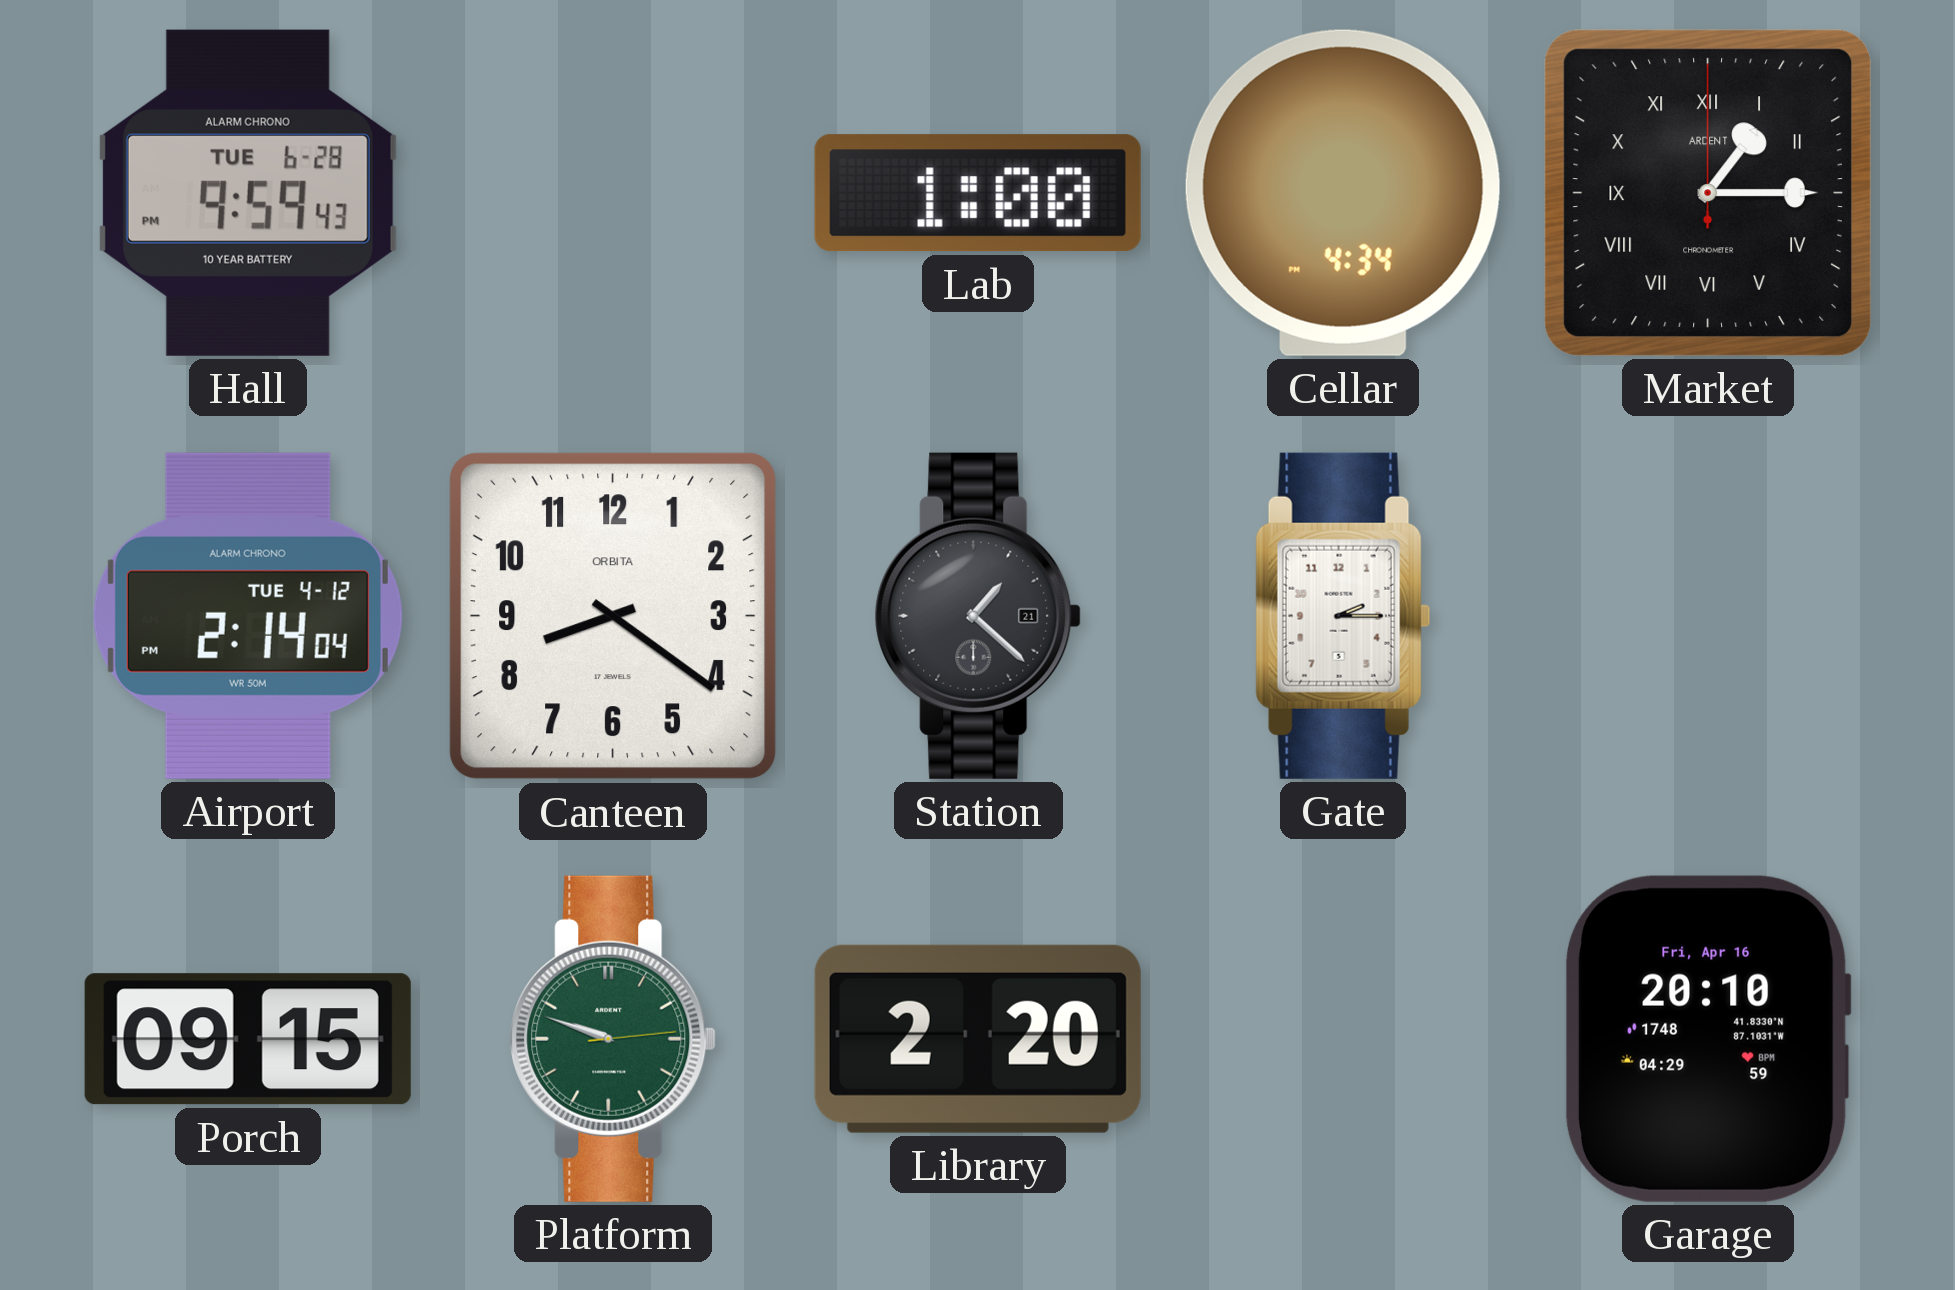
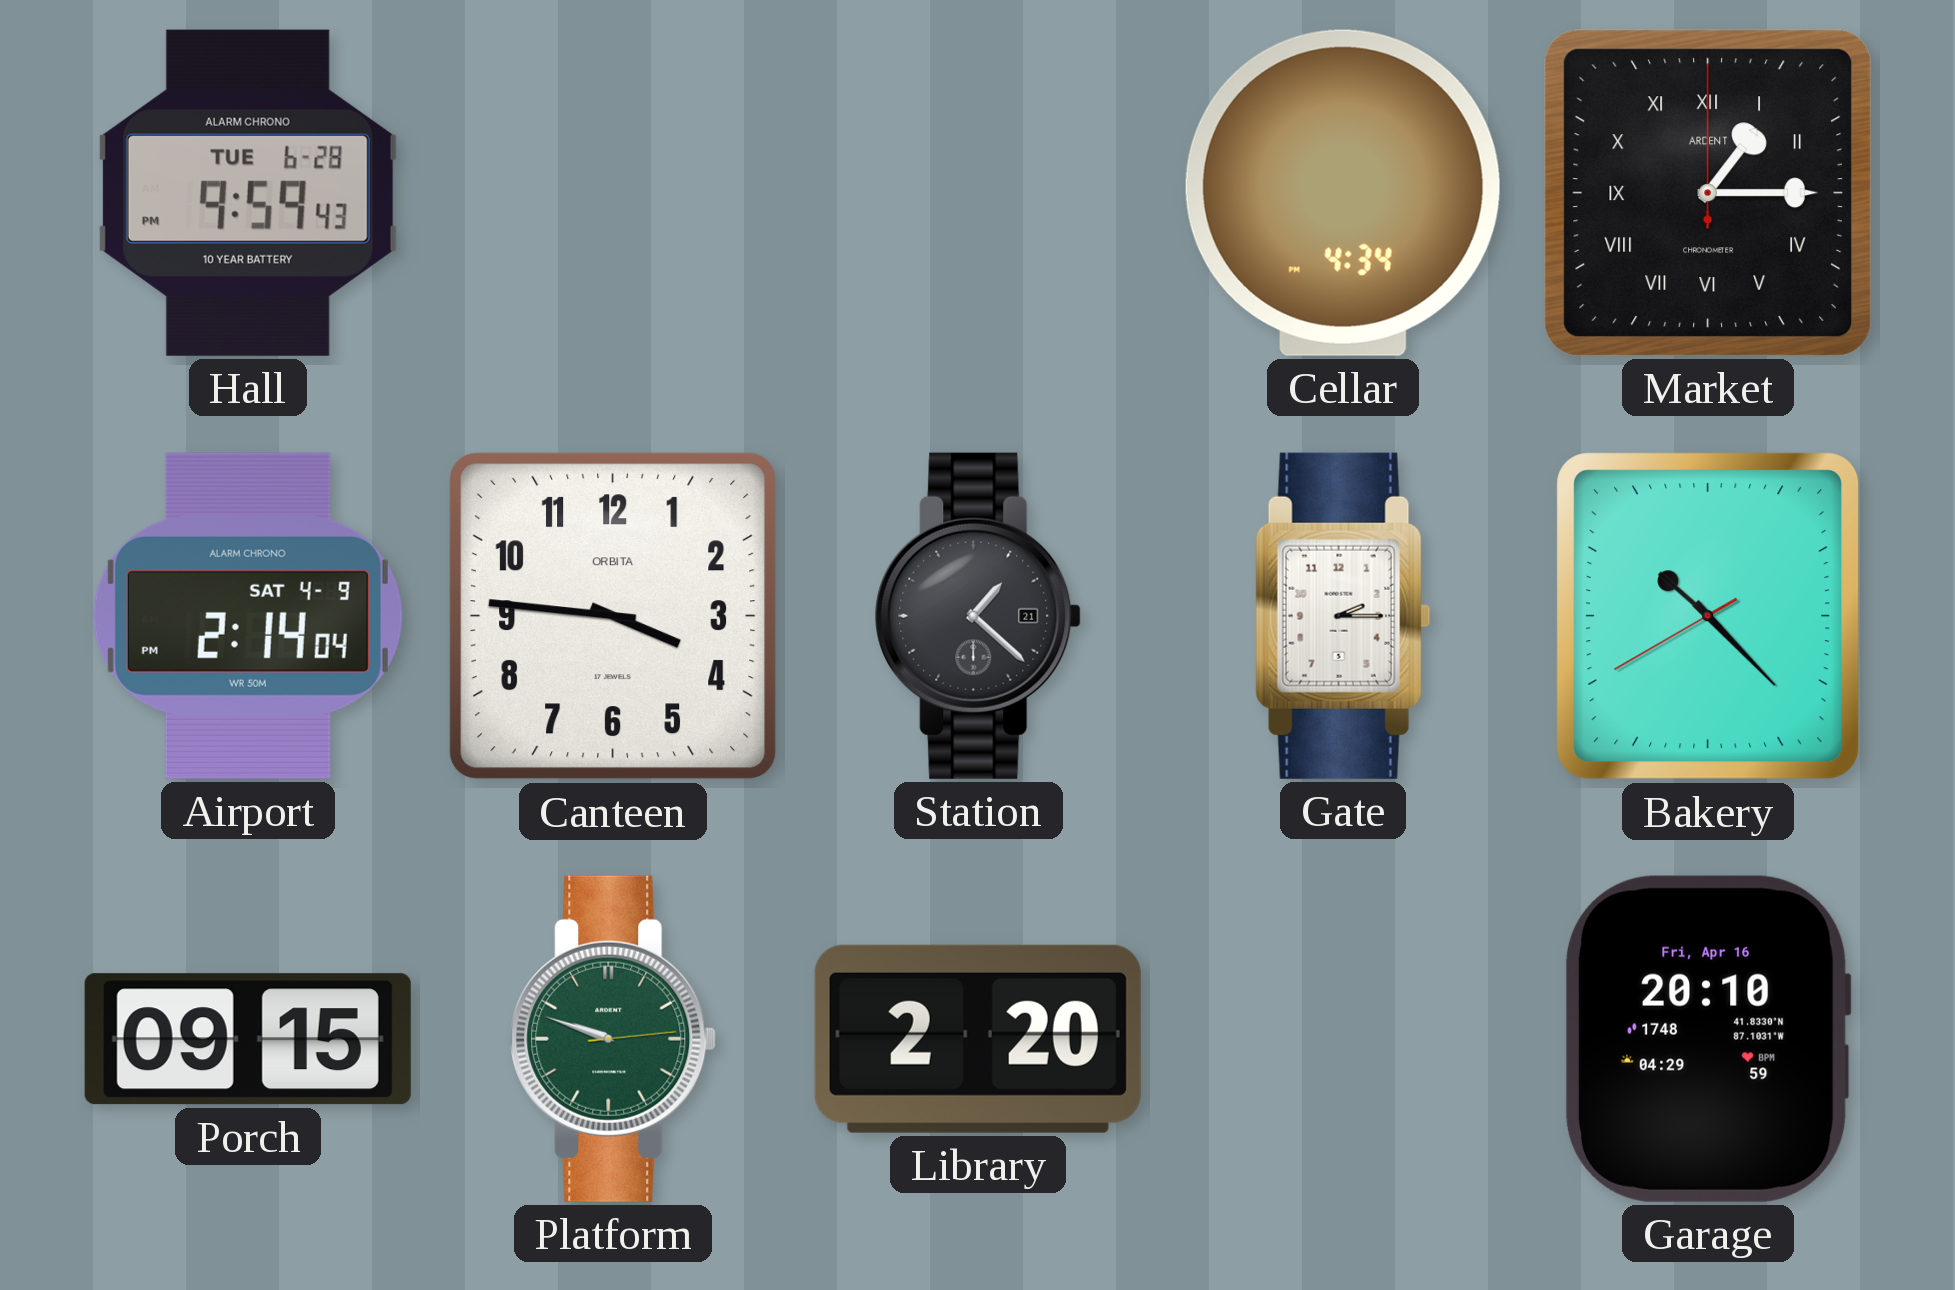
Lab: 1:00 -> none (978, 193)
Airport date: TUE 4-12 -> SAT 4-9 (248, 616)
Canteen: 8:21 -> 3:46 (613, 616)
Bakery: none -> 10:22 (1708, 617)
